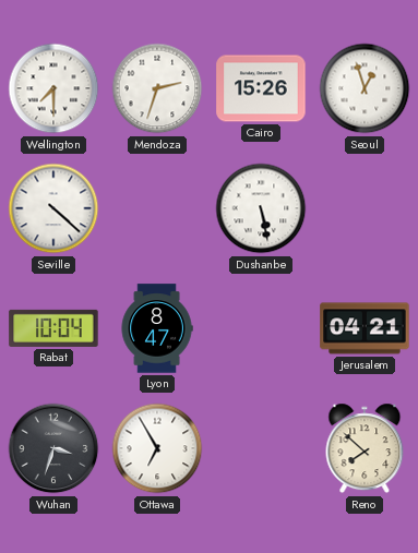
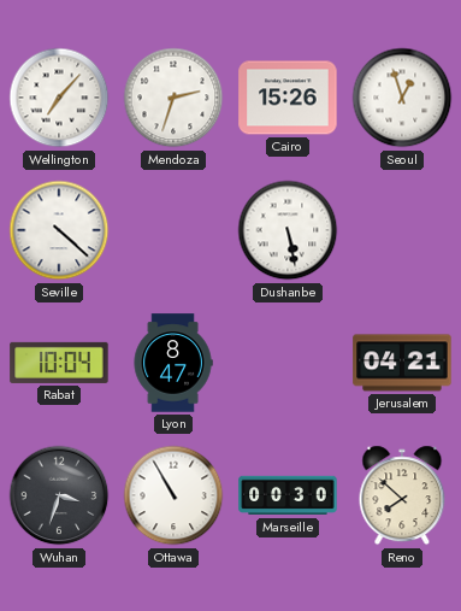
Wellington: 7:30 -> 7:07 (59, 98)
Ottawa: 6:55 -> 10:55 (173, 495)
Marseille: none -> 00:30 (288, 495)
